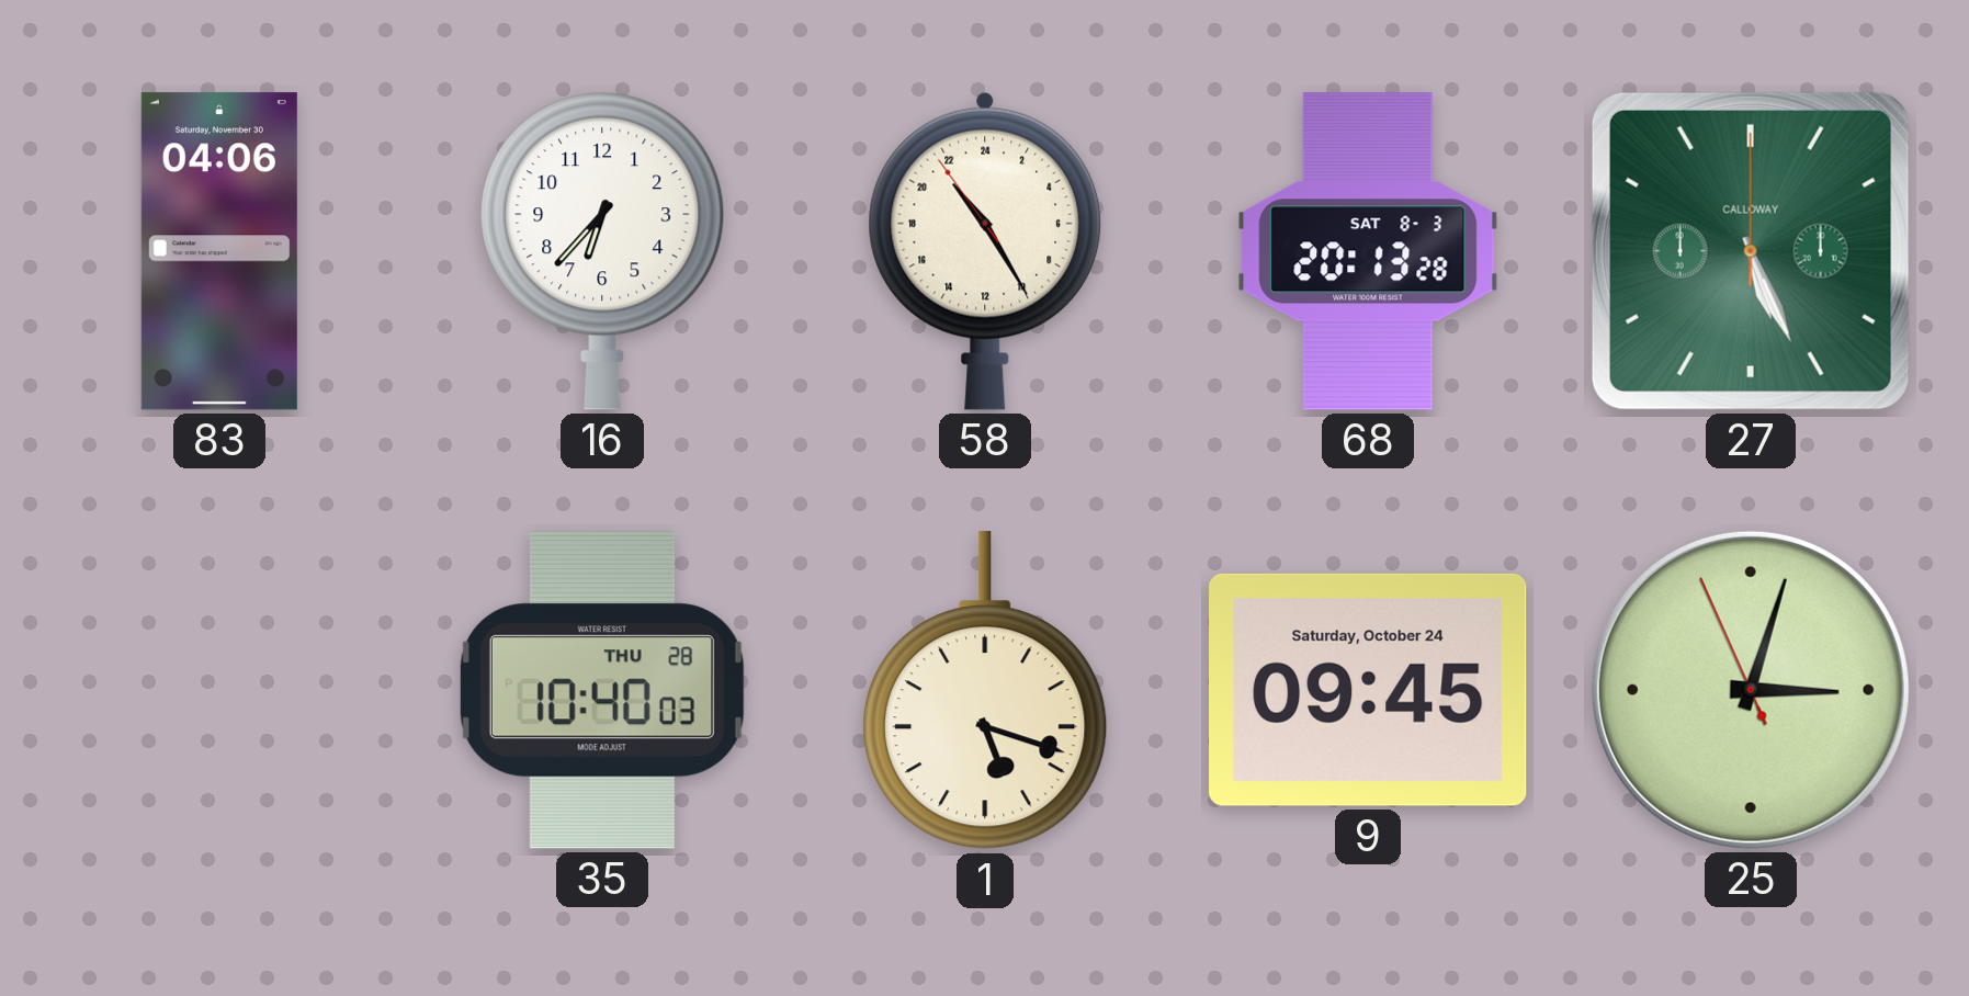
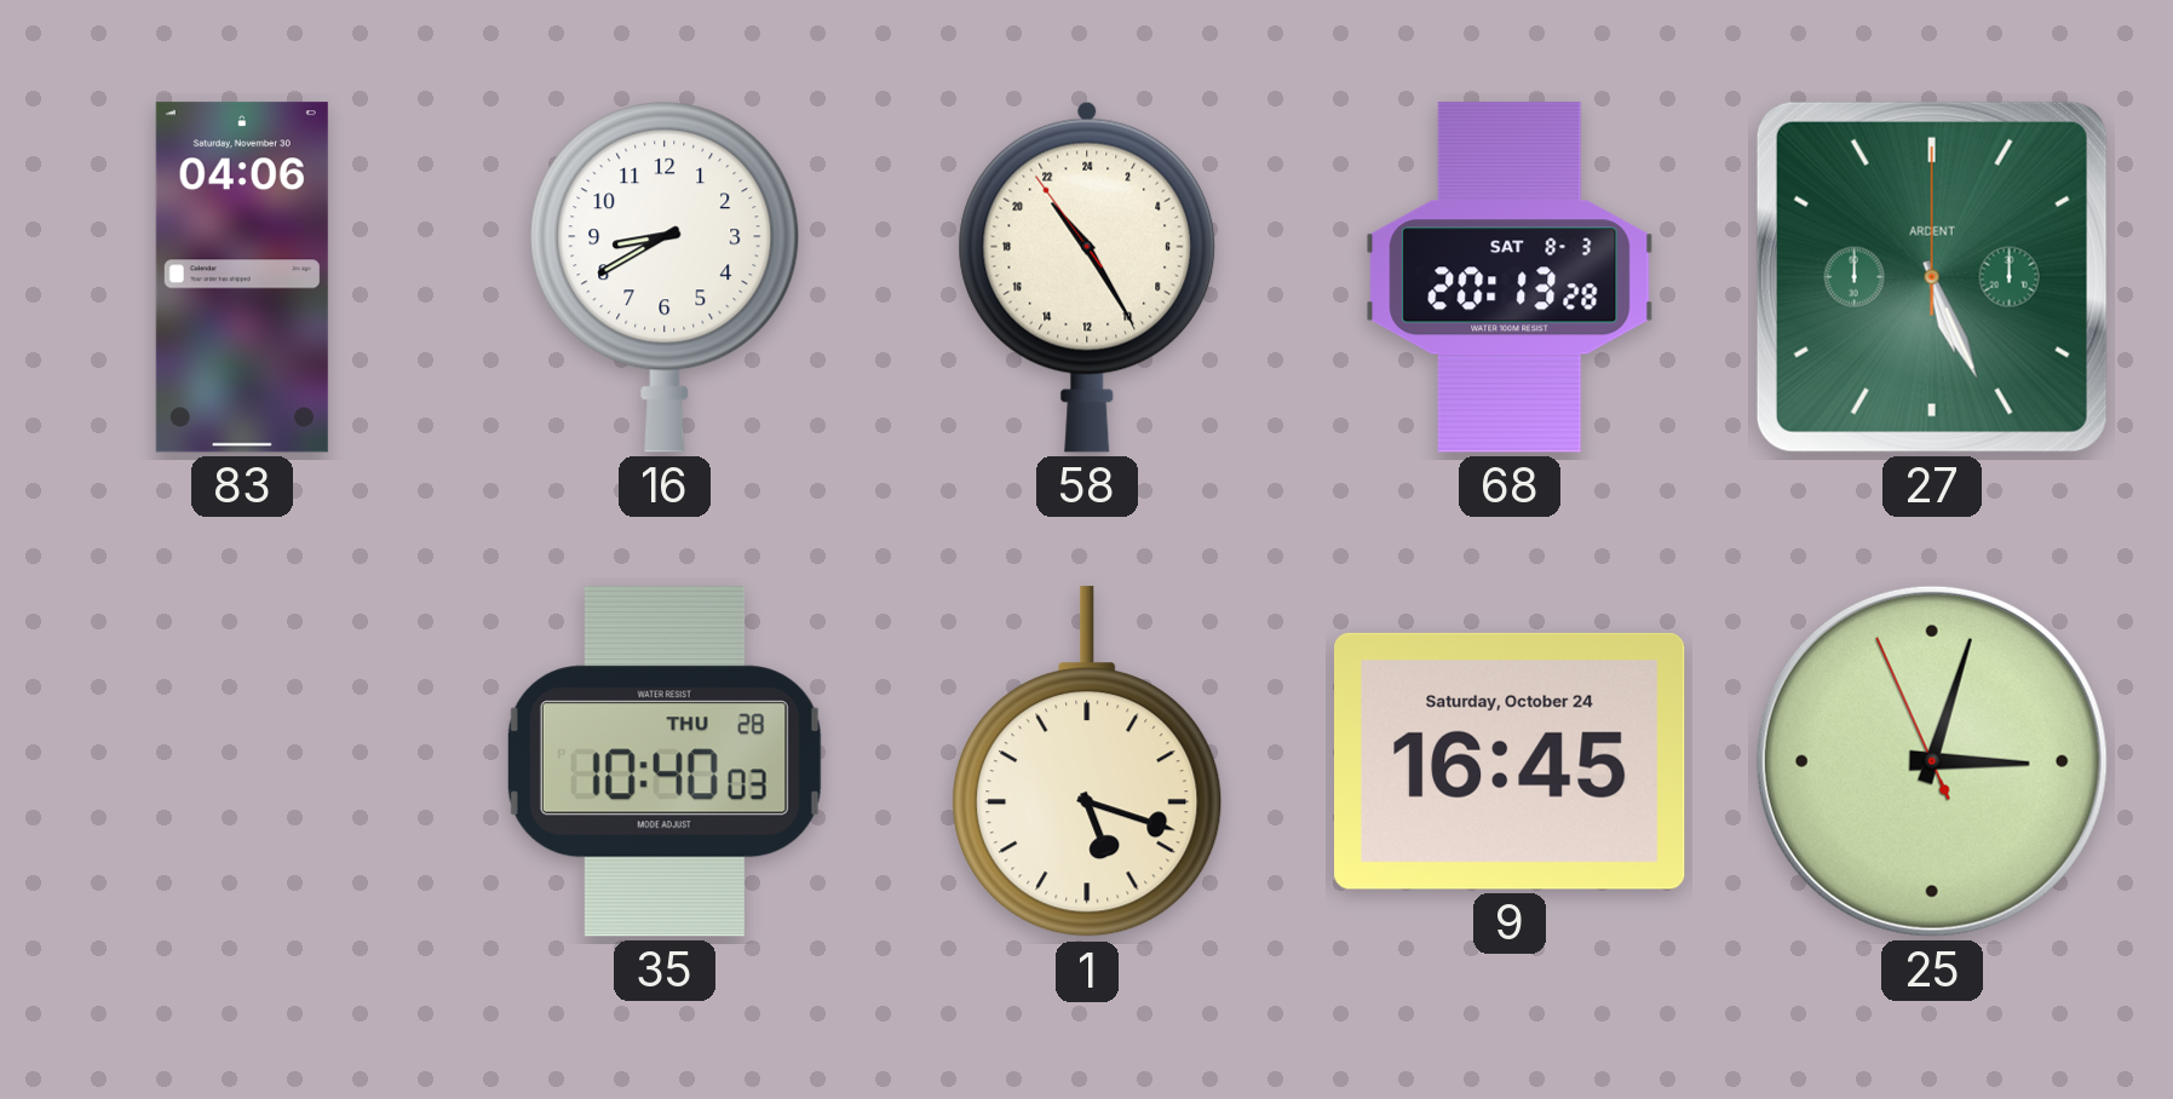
16: 6:37 -> 8:40 (665, 277)
27 brand: CALLOWAY -> ARDENT (1932, 277)
9: 09:45 -> 16:45 (1510, 761)
